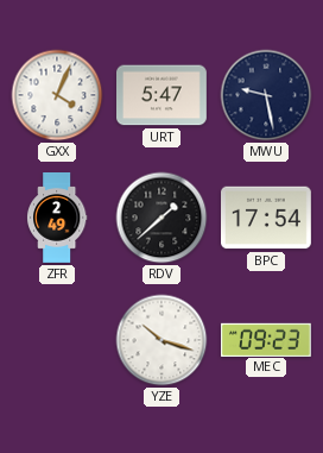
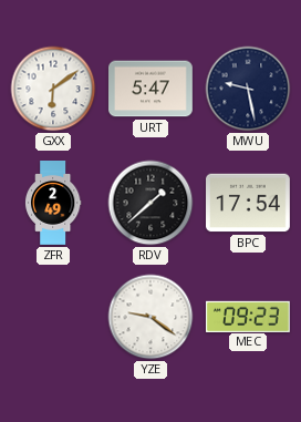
GXX: 4:04 -> 6:09 (53, 89)
YZE: 10:18 -> 9:21 (150, 317)
